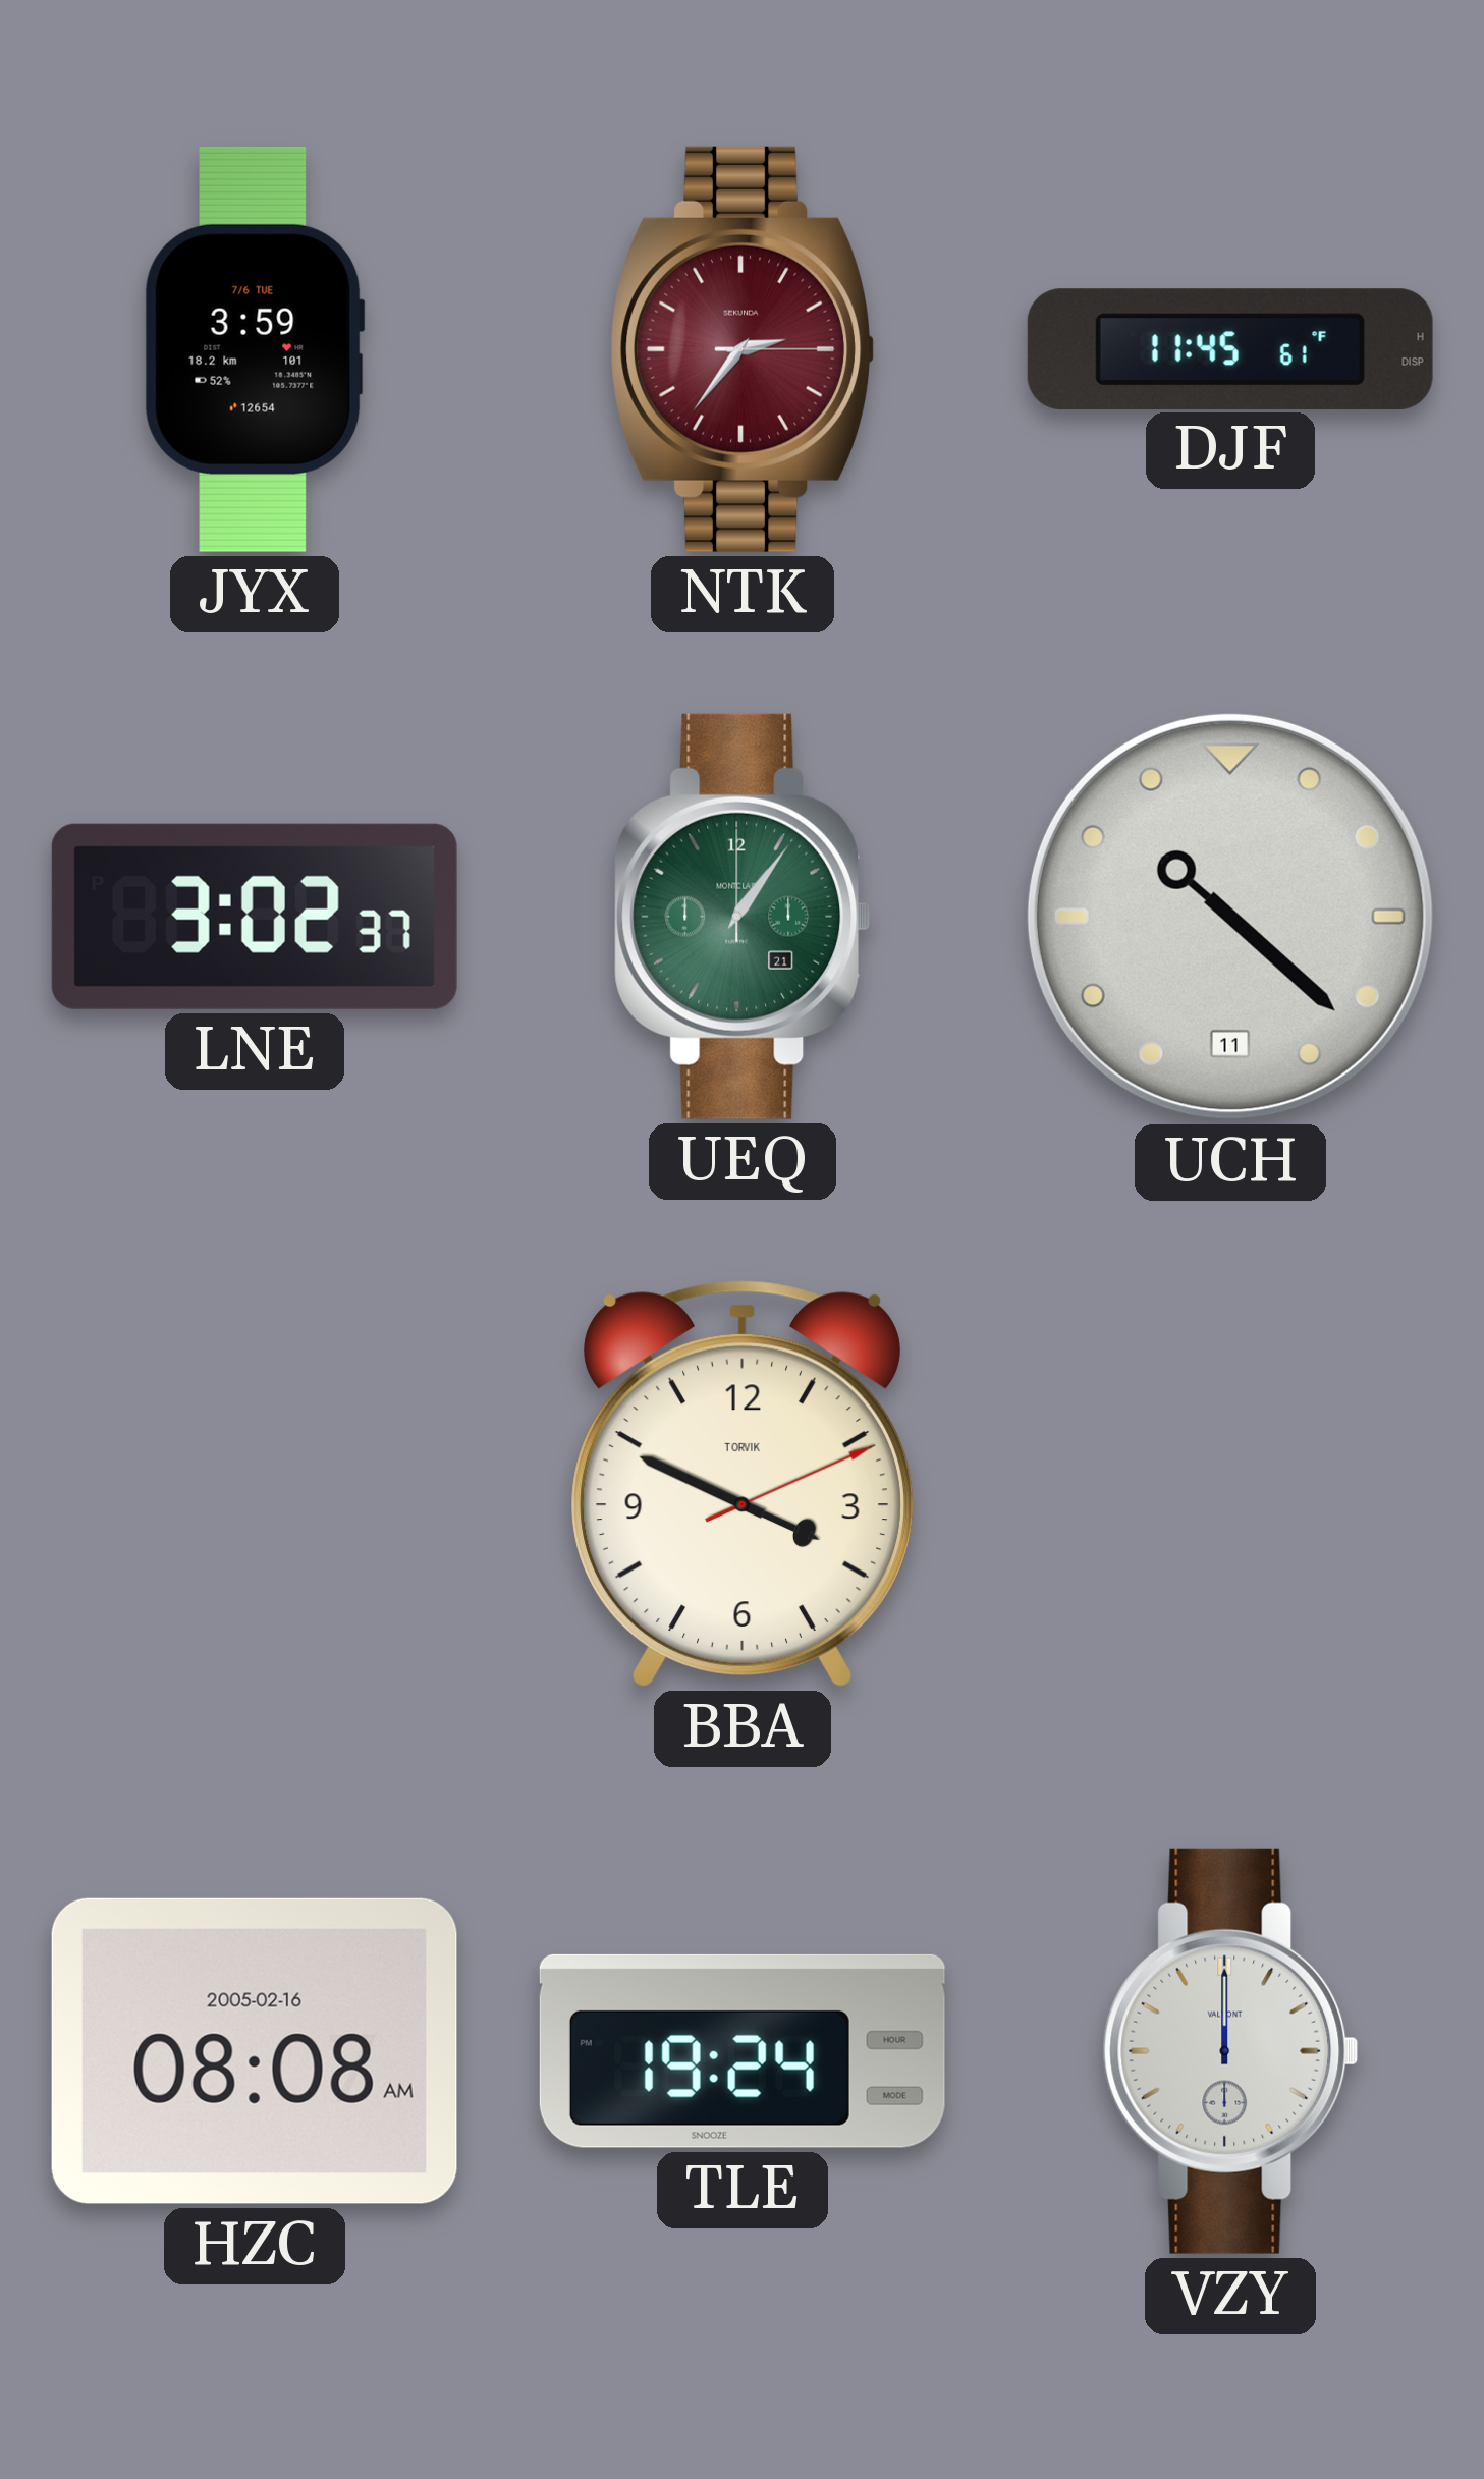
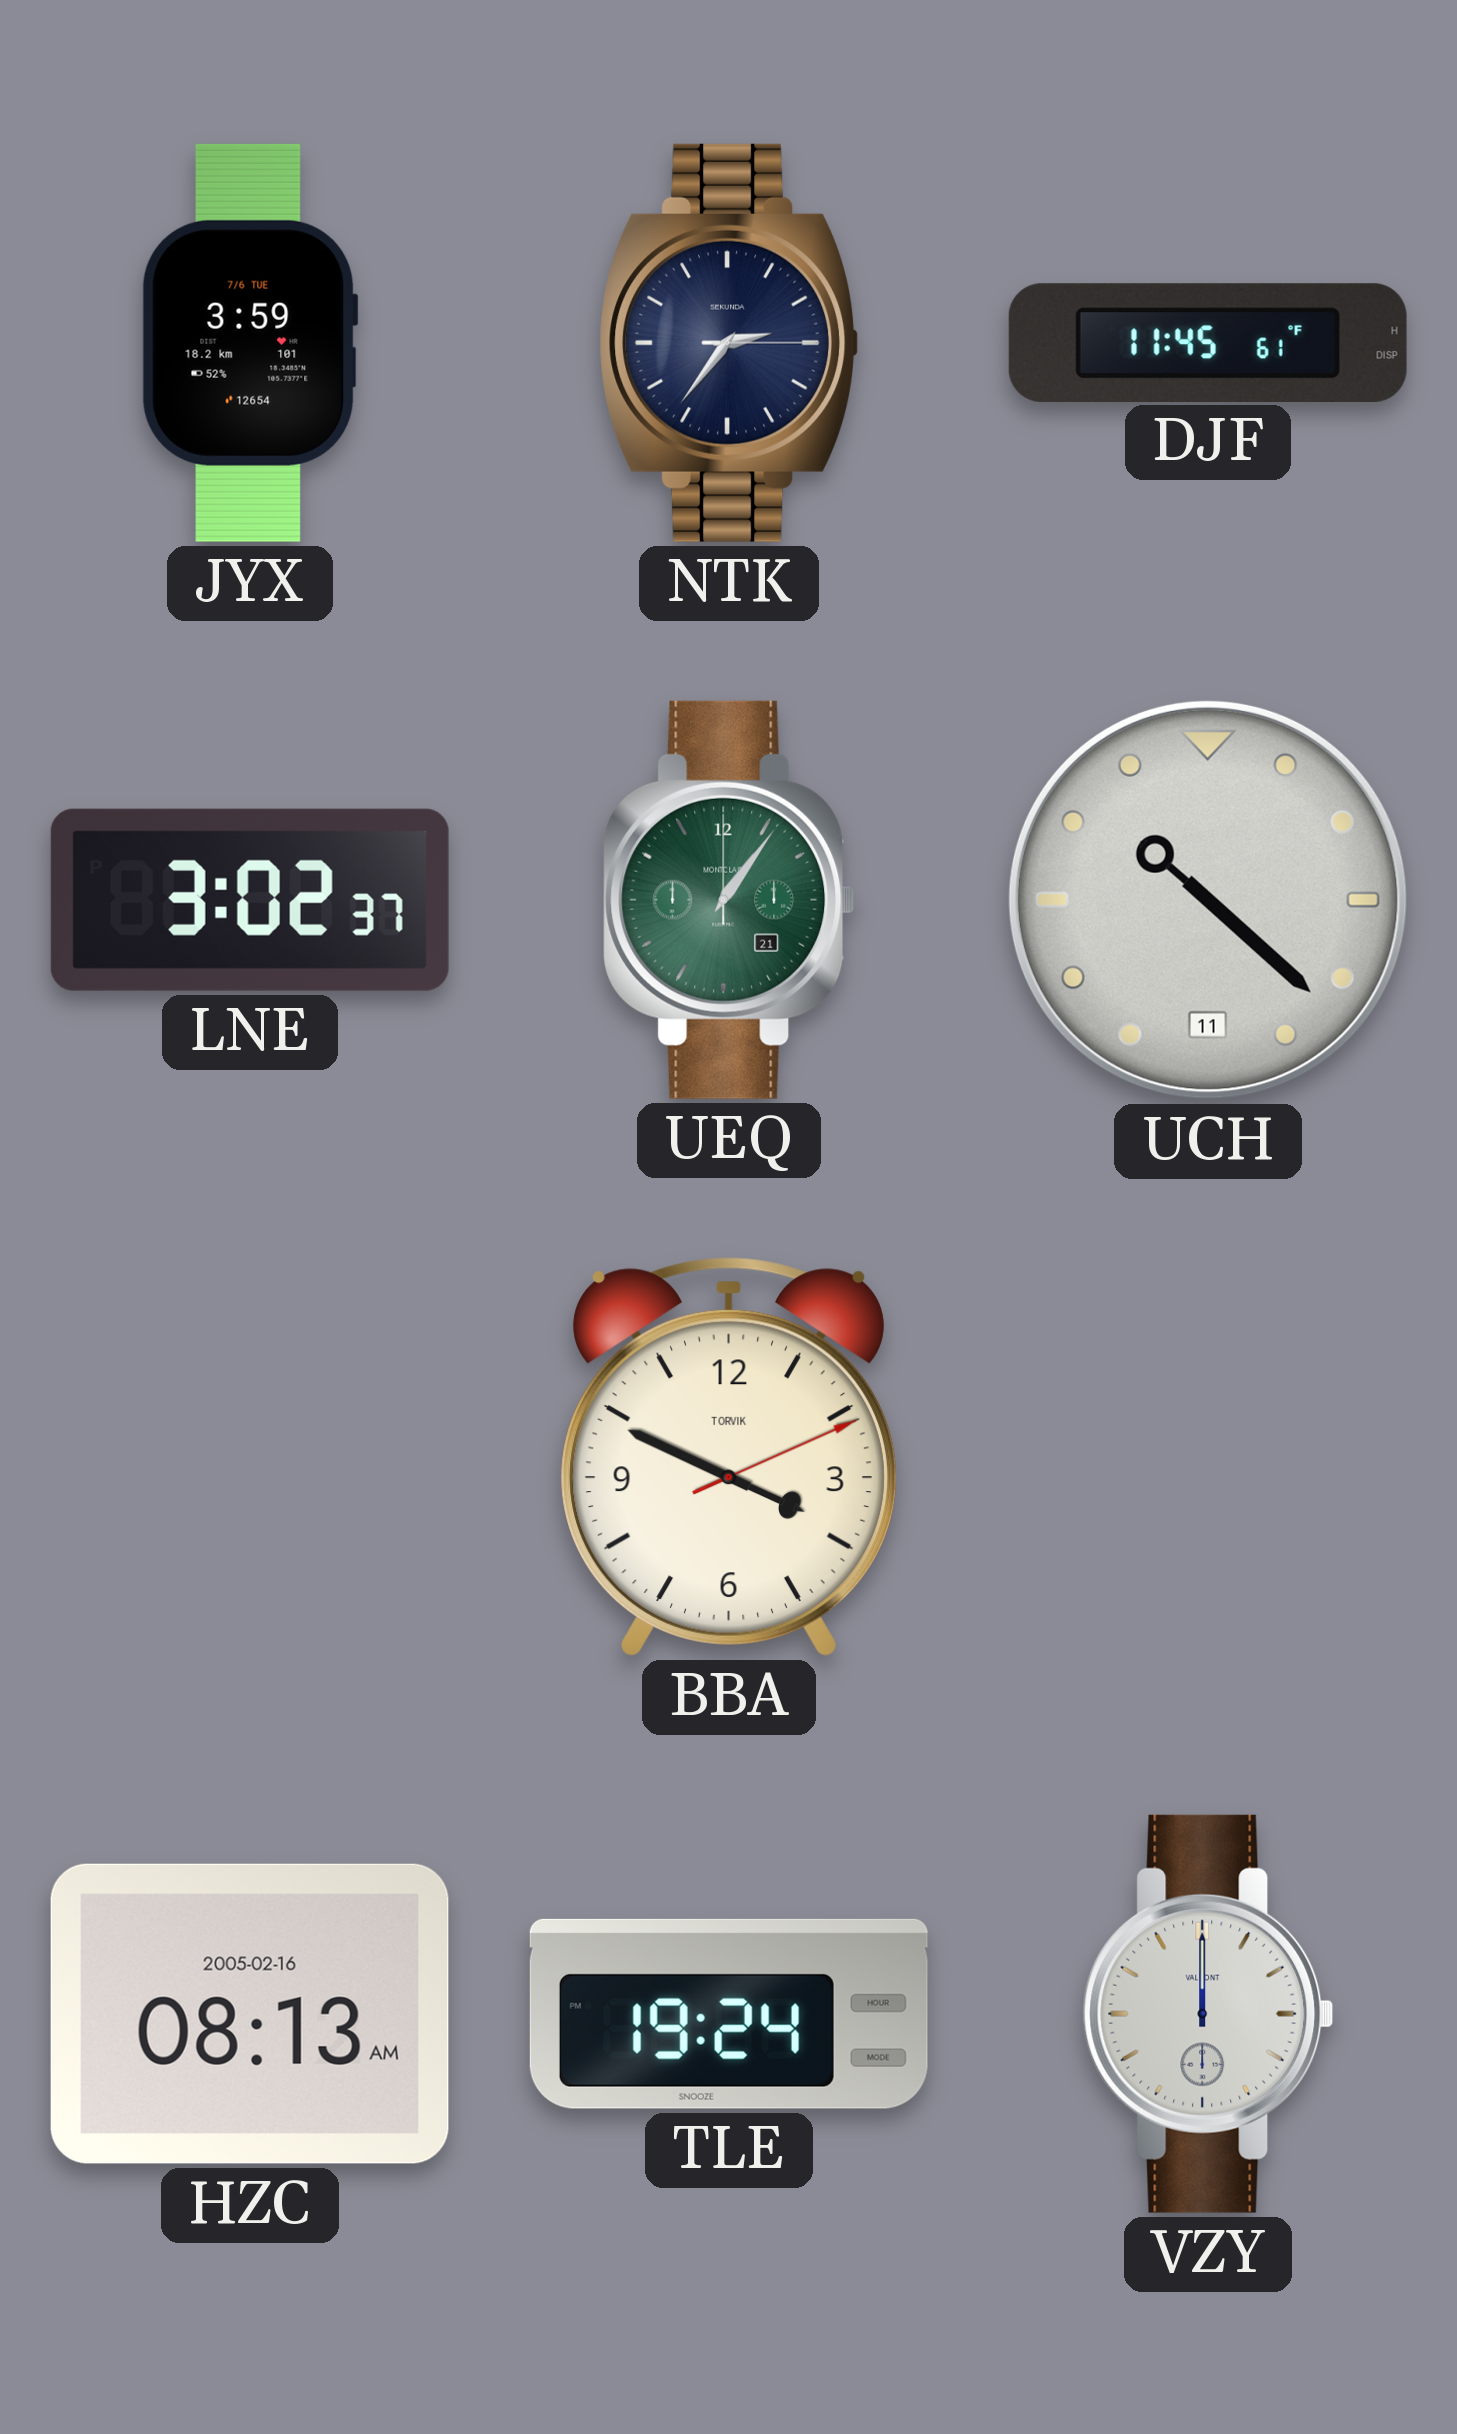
NTK dial: burgundy -> navy (728, 343)
HZC: 08:08 -> 08:13 (250, 2014)
